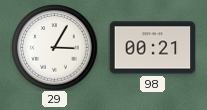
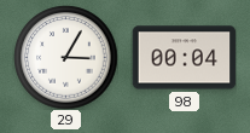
98: 00:21 -> 00:04 (184, 58)
